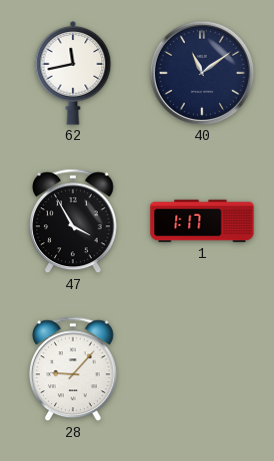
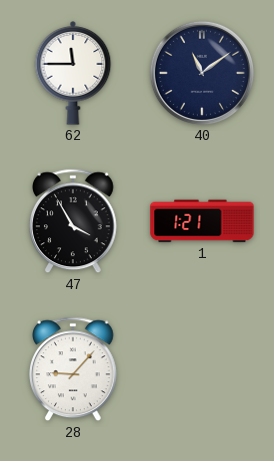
62: 11:43 -> 11:45 (73, 74)
1: 1:17 -> 1:21 (202, 221)
